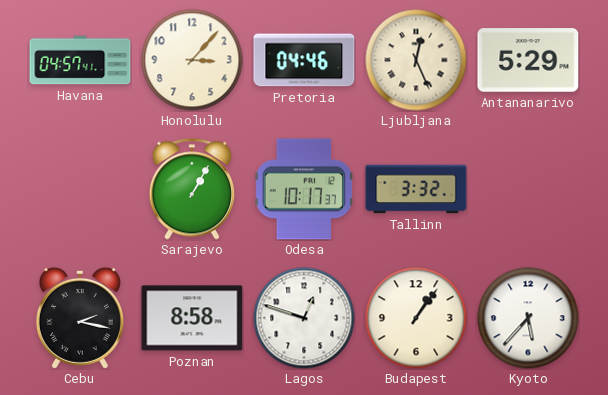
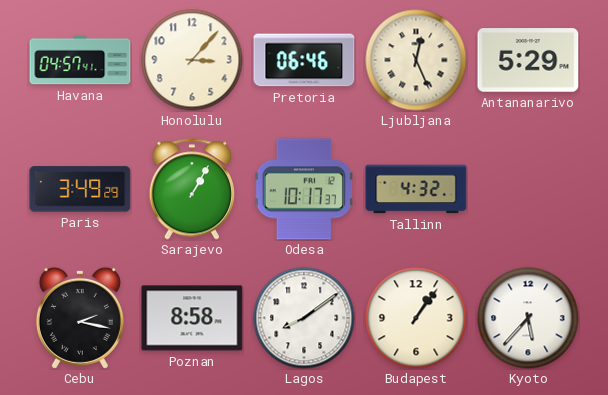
Pretoria: 04:46 -> 06:46 (304, 60)
Paris: none -> 3:49 (80, 189)
Tallinn: 3:32 -> 4:32 (416, 189)
Lagos: 12:48 -> 8:09 (304, 318)
